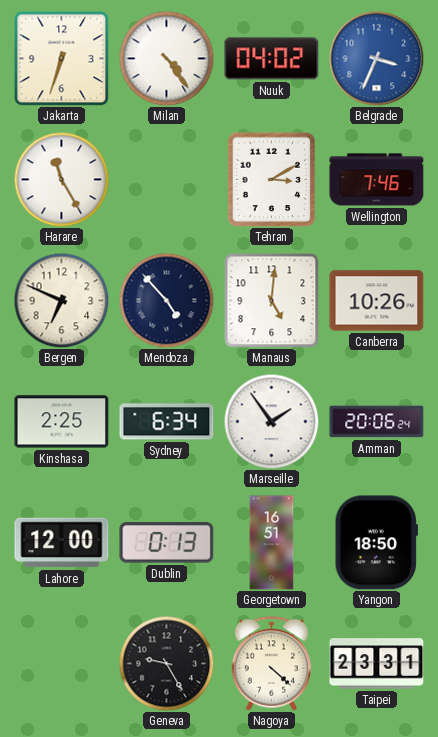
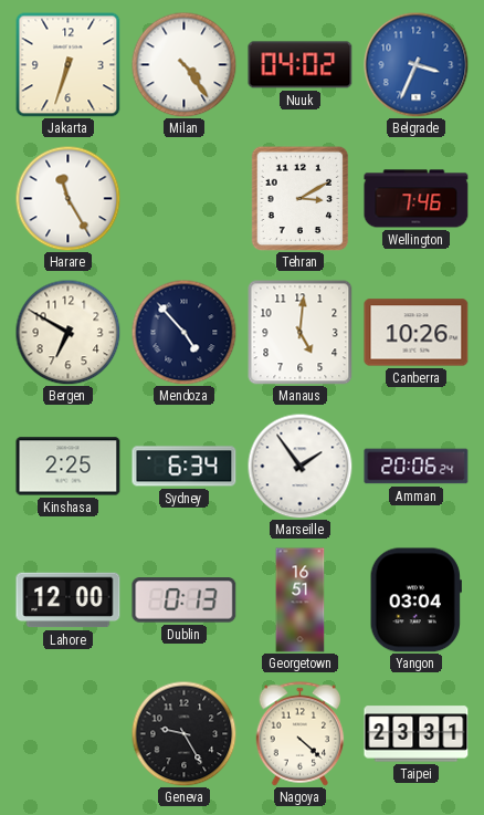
Bergen: 6:49 -> 6:50 (67, 332)
Yangon: 18:50 -> 03:04 (415, 600)
